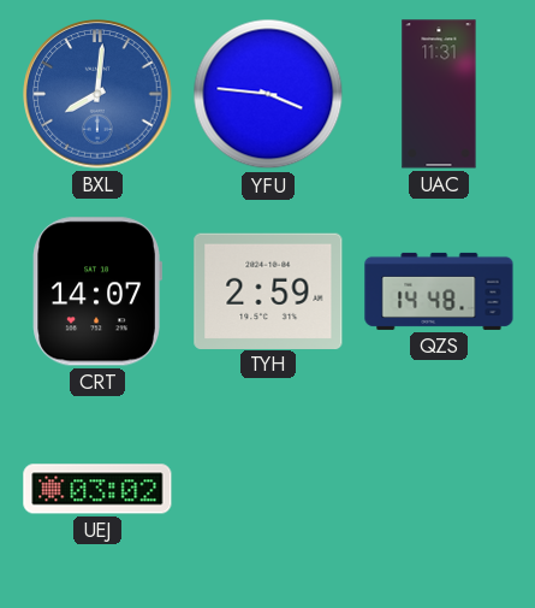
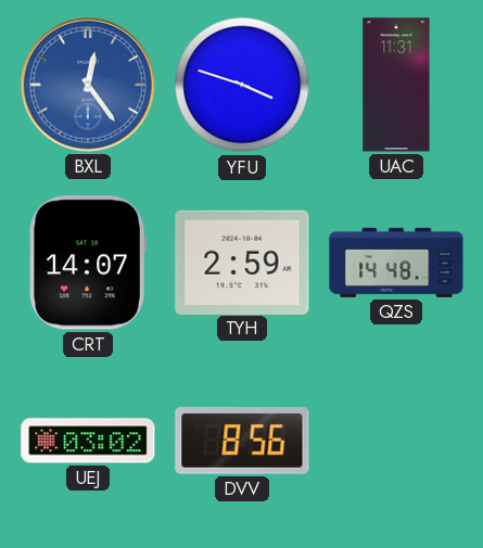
BXL: 8:01 -> 12:24 (88, 85)
YFU: 3:46 -> 3:48 (242, 85)
DVV: none -> 8:56 (242, 442)
